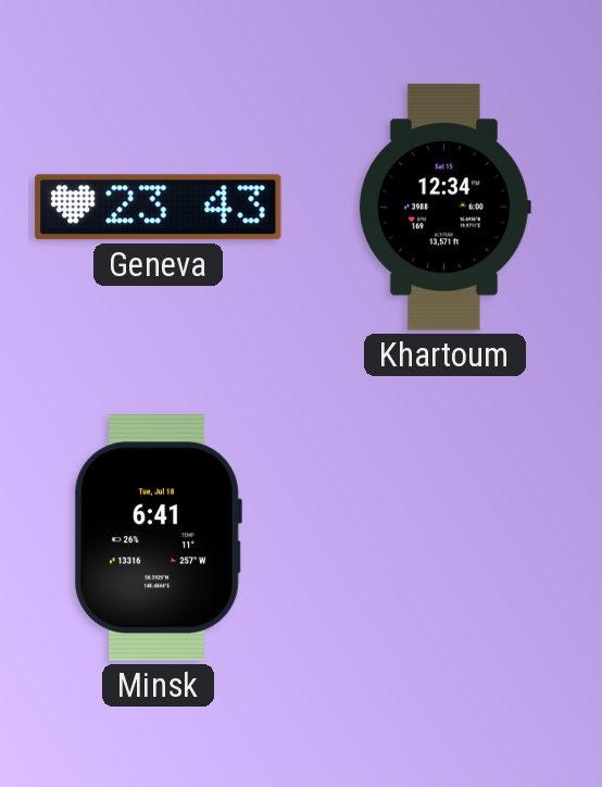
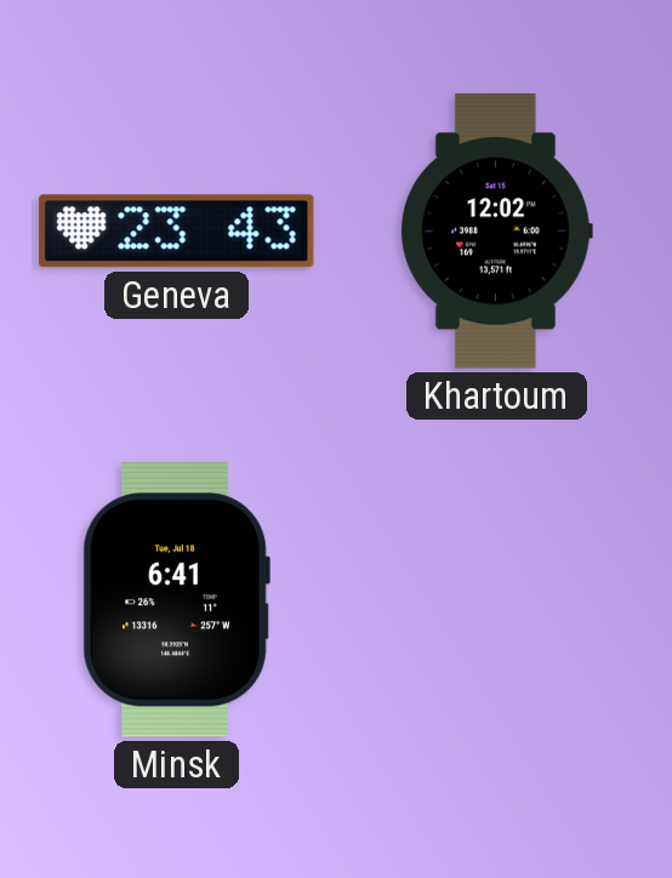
Khartoum: 12:34 -> 12:02 (496, 232)
